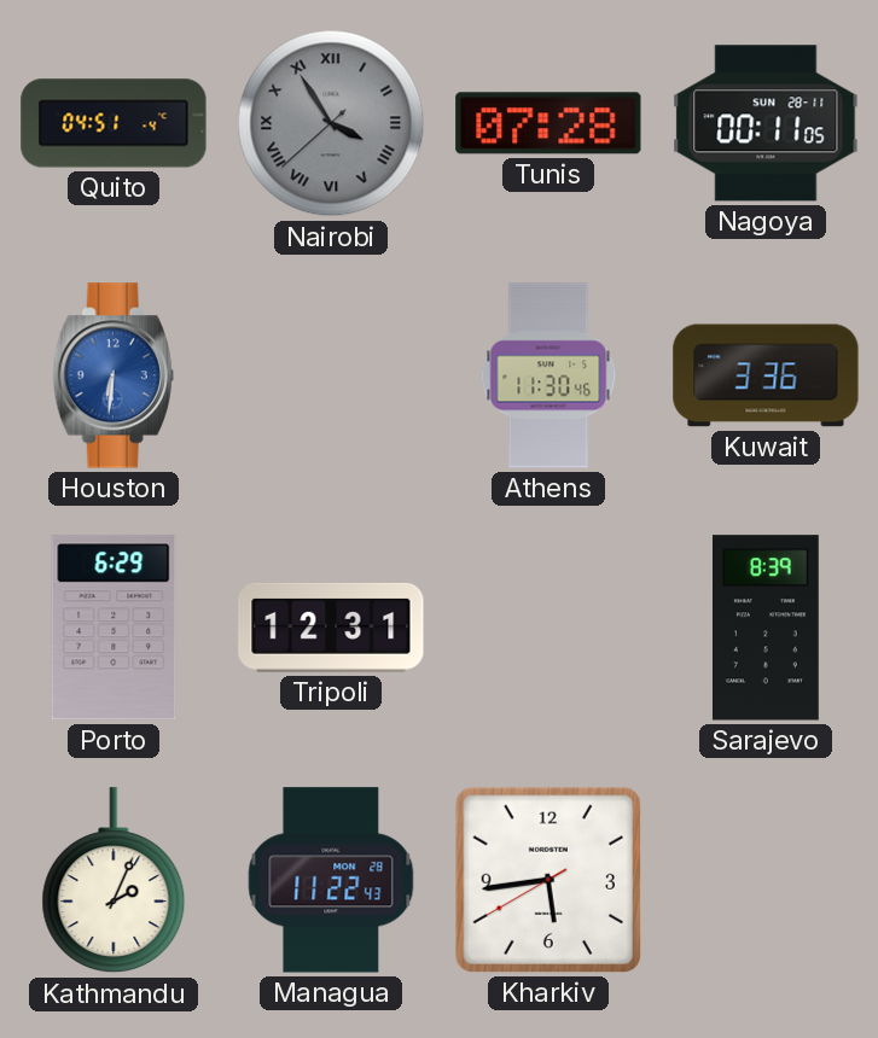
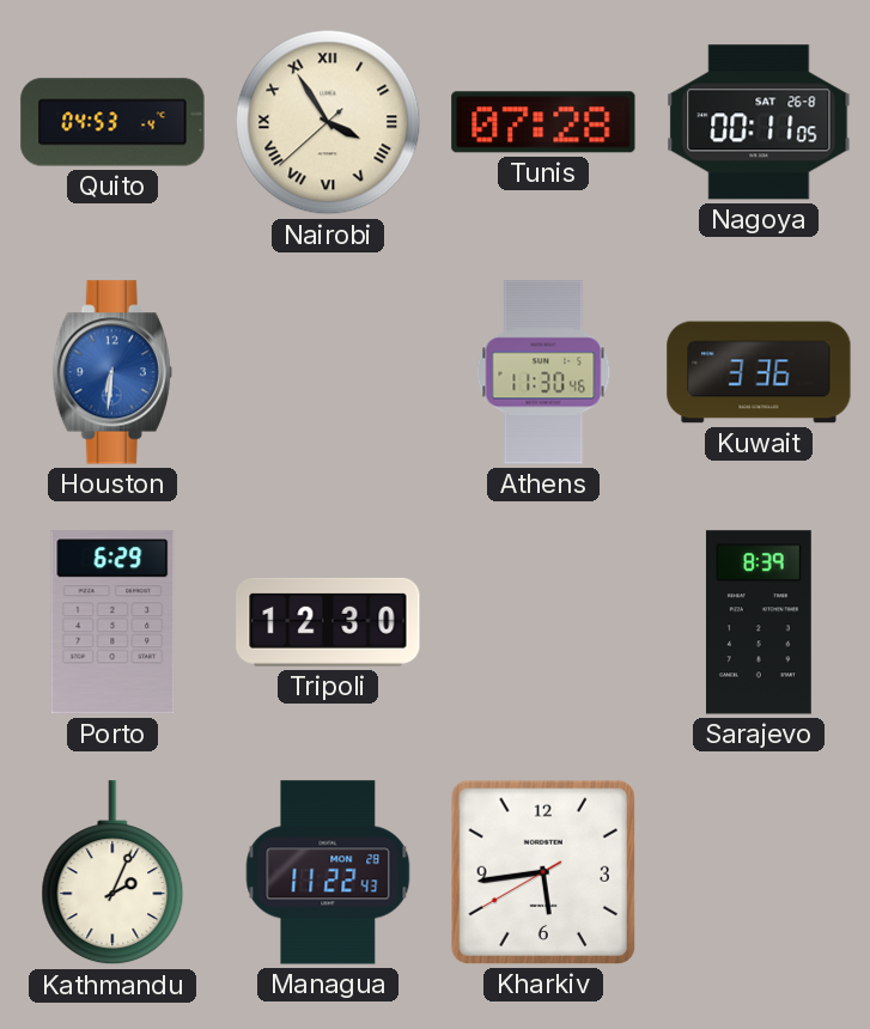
Quito: 04:51 -> 04:53 (112, 122)
Nairobi dial: grey -> cream (328, 122)
Nagoya date: SUN 28-11 -> SAT 26-8 (759, 122)
Tripoli: 12:31 -> 12:30 (328, 622)
